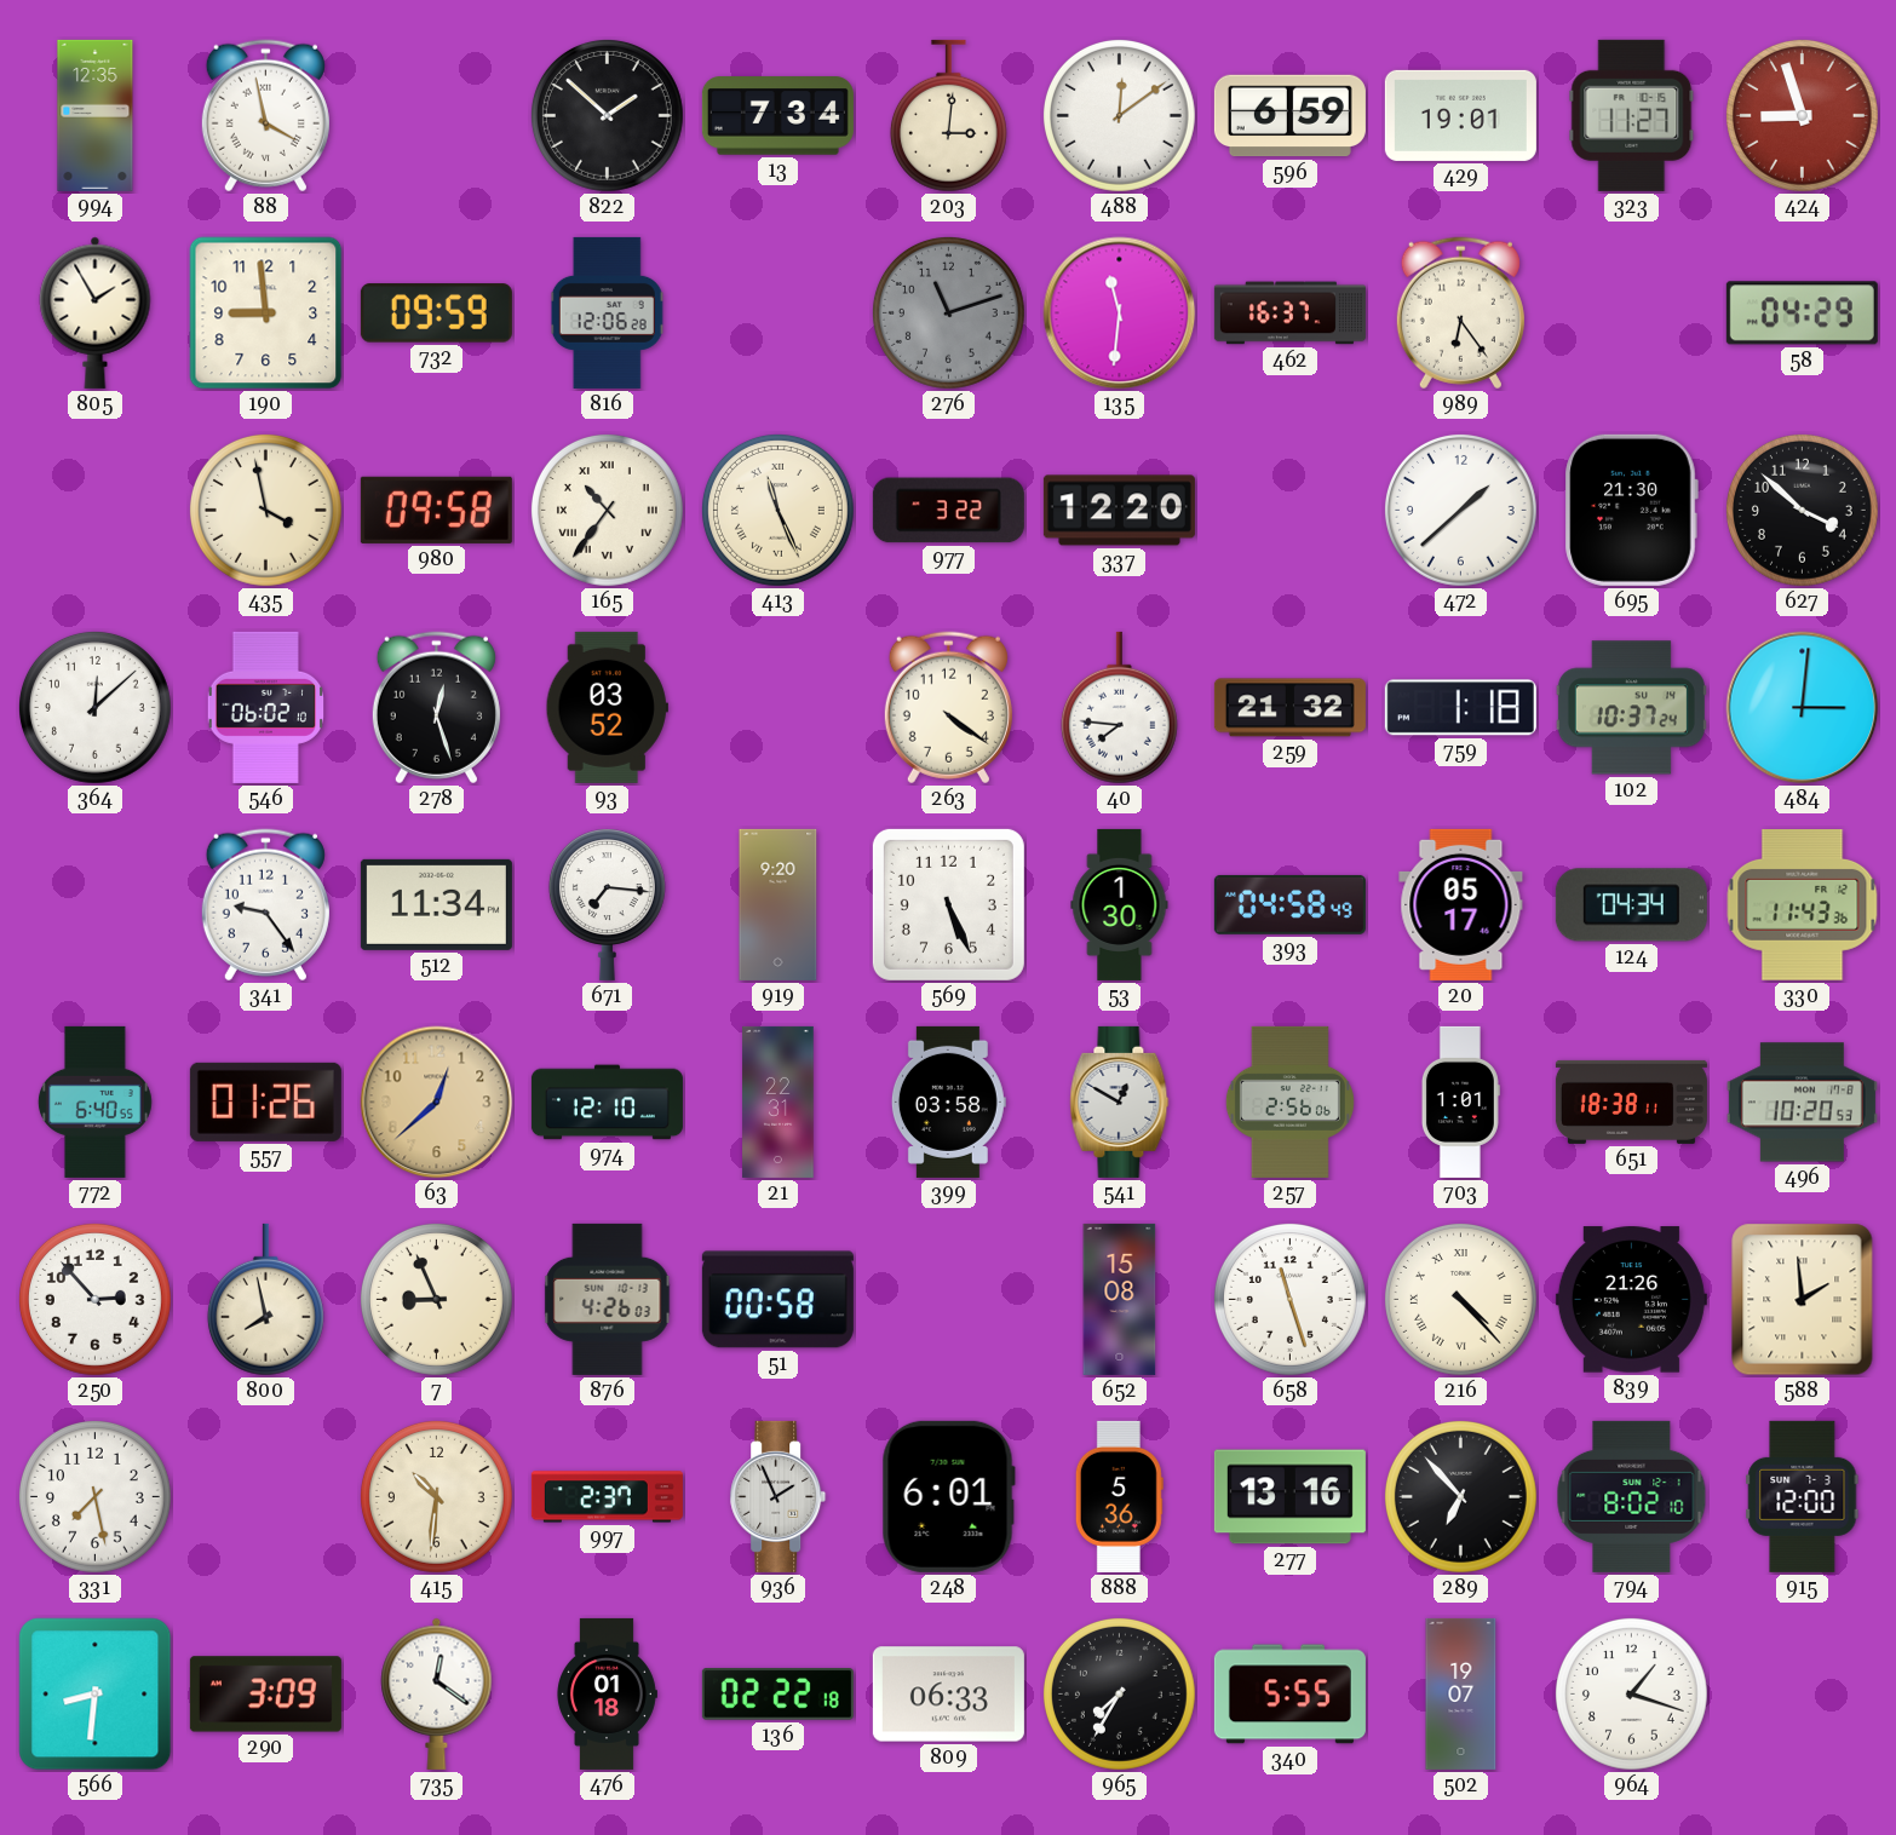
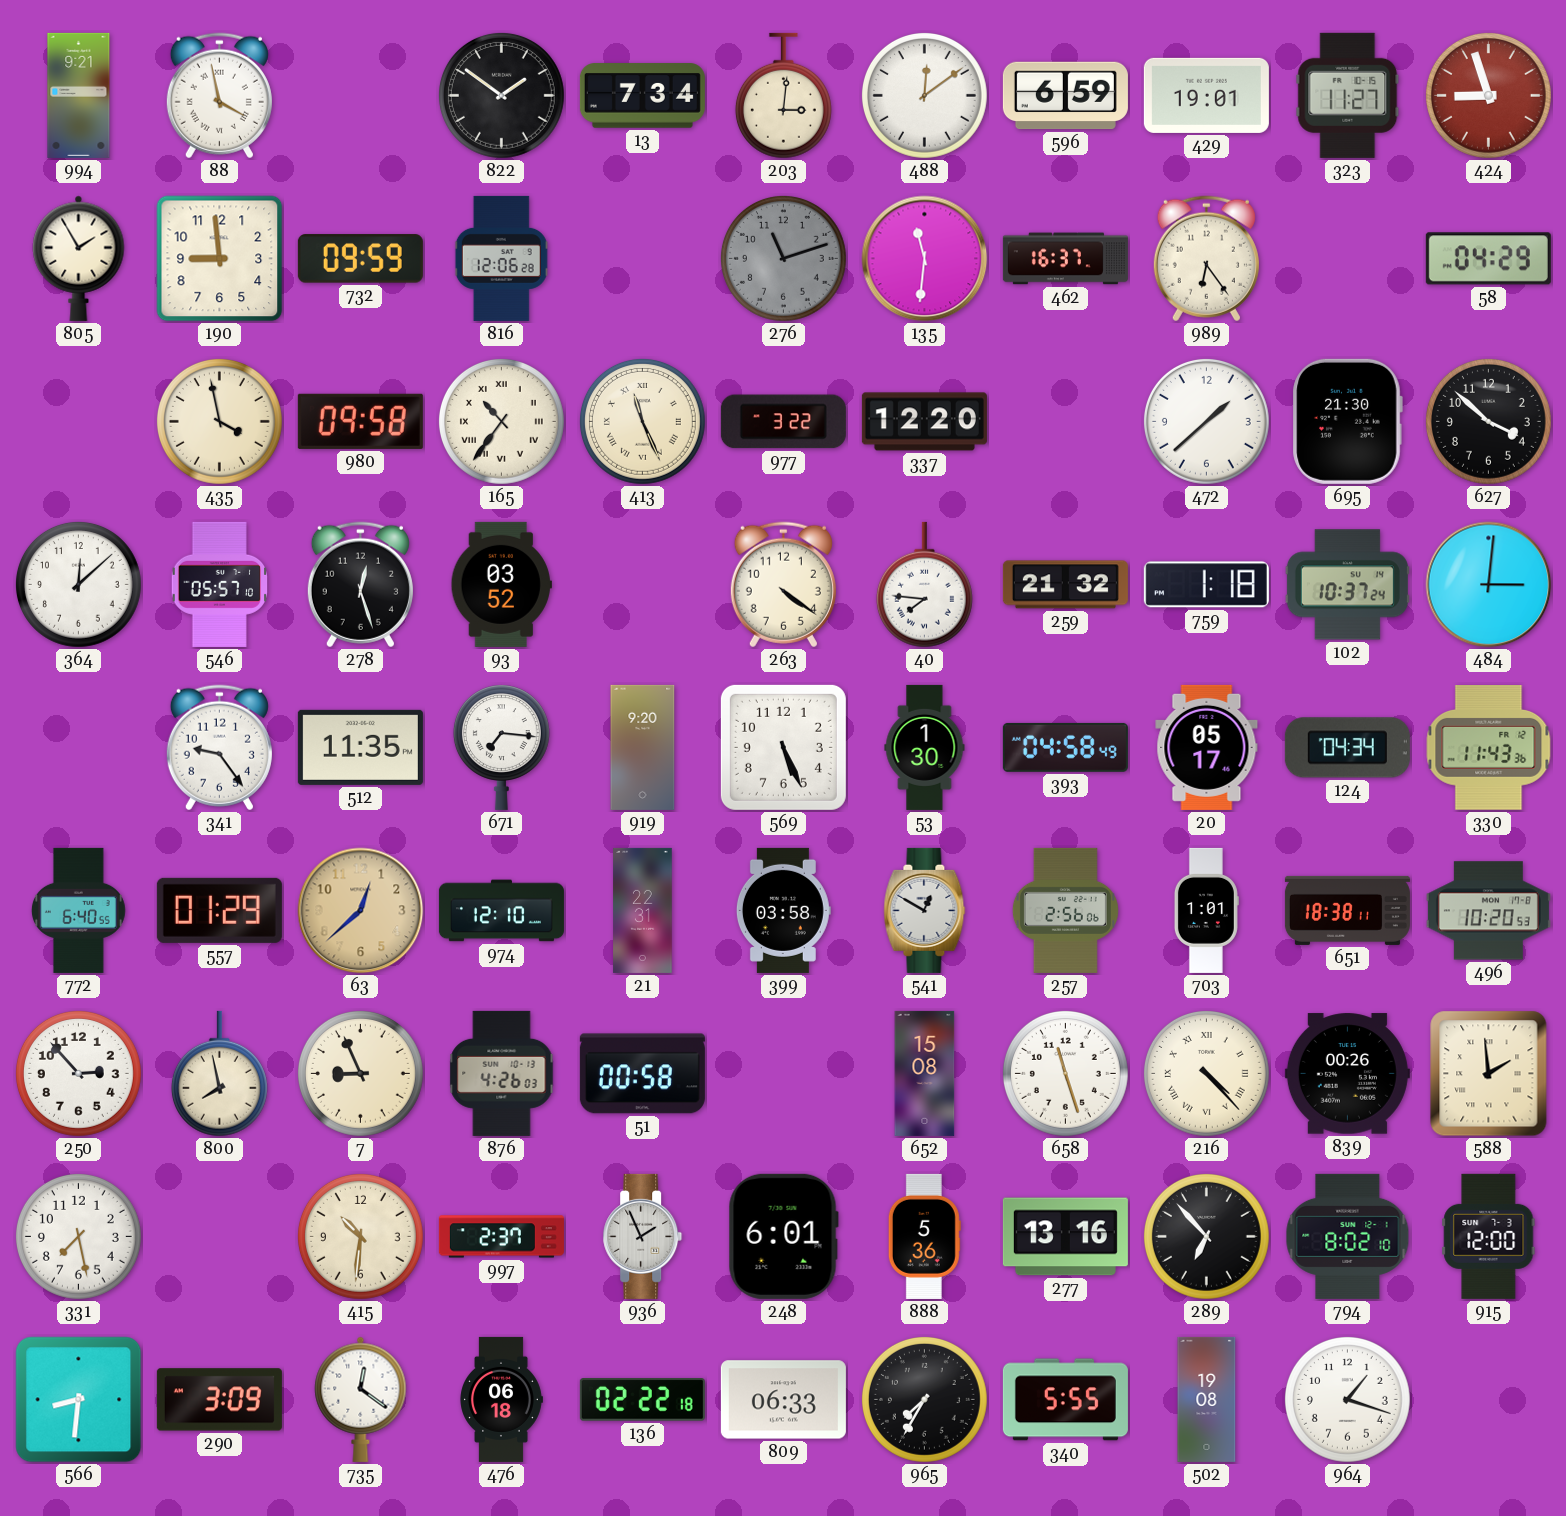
994: 12:35 -> 9:21 (79, 95)
822: 1:52 -> 1:51 (501, 95)
546: 06:02 -> 05:57 (219, 584)
512: 11:34 -> 11:35 (360, 747)
557: 01:26 -> 01:29 (219, 910)
839: 21:26 -> 00:26 (1347, 1074)
476: 01:18 -> 06:18 (501, 1399)
502: 19:07 -> 19:08 (1207, 1399)
